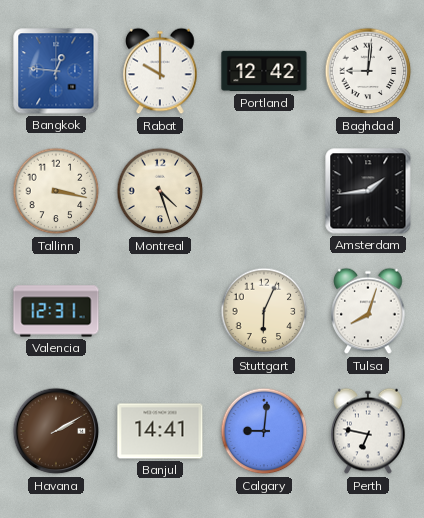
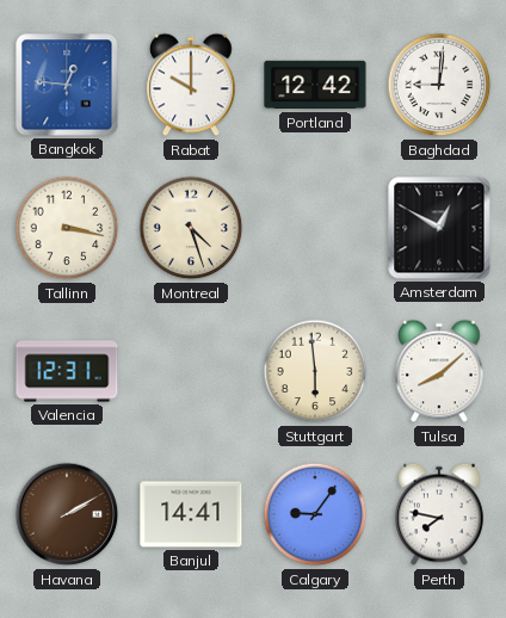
Amsterdam: 1:44 -> 12:50 (439, 228)
Stuttgart: 6:04 -> 5:59 (315, 371)
Tulsa: 8:03 -> 8:08 (439, 371)
Calgary: 9:01 -> 9:06 (315, 514)
Perth: 6:47 -> 7:47 (439, 514)
